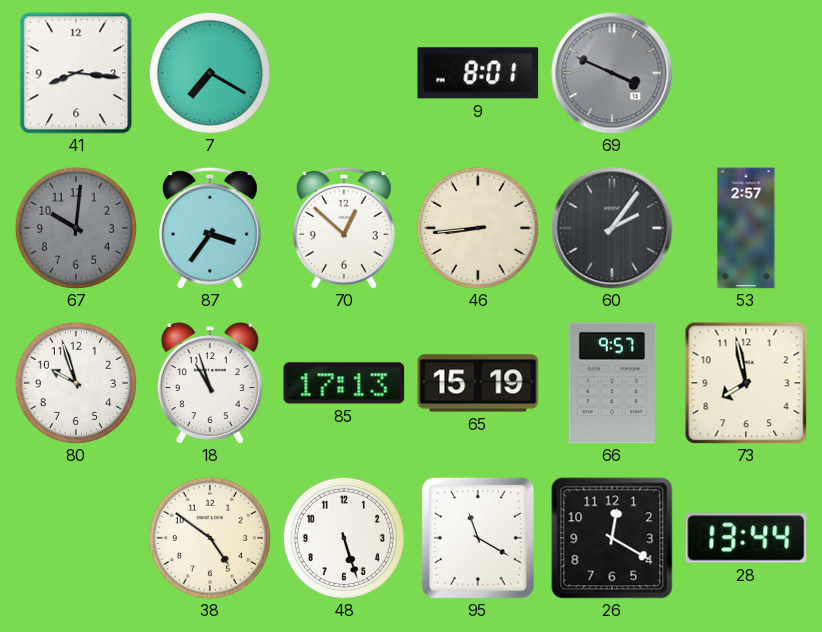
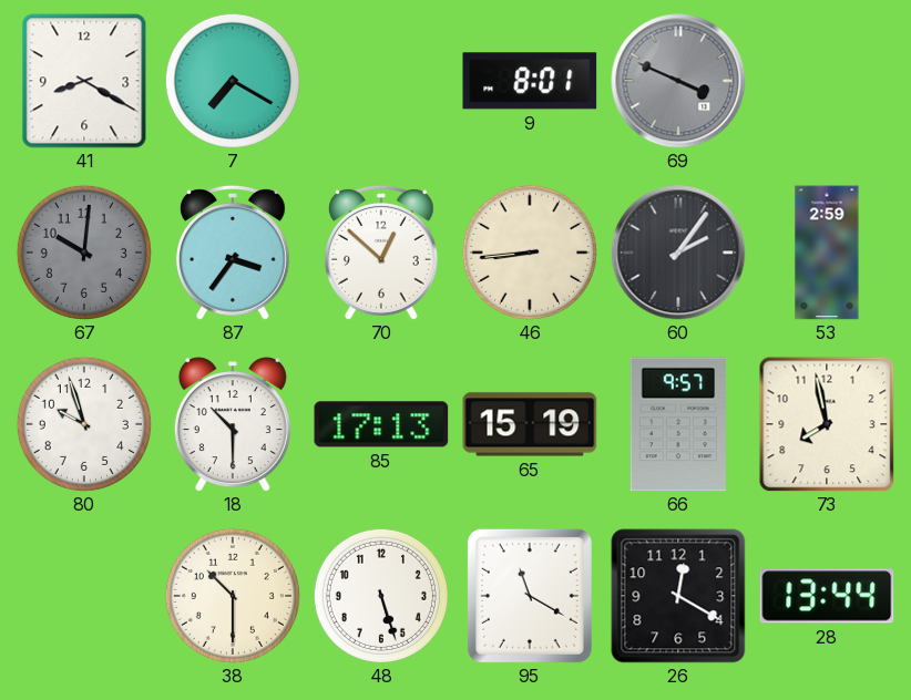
41: 8:16 -> 8:20 (84, 81)
53: 2:57 -> 2:59 (827, 253)
18: 10:57 -> 10:30 (233, 424)
38: 4:51 -> 10:30 (233, 596)
